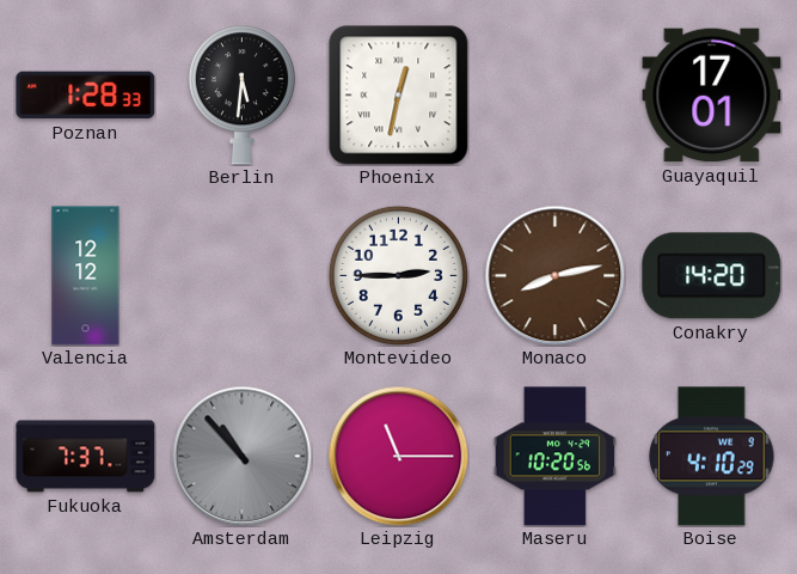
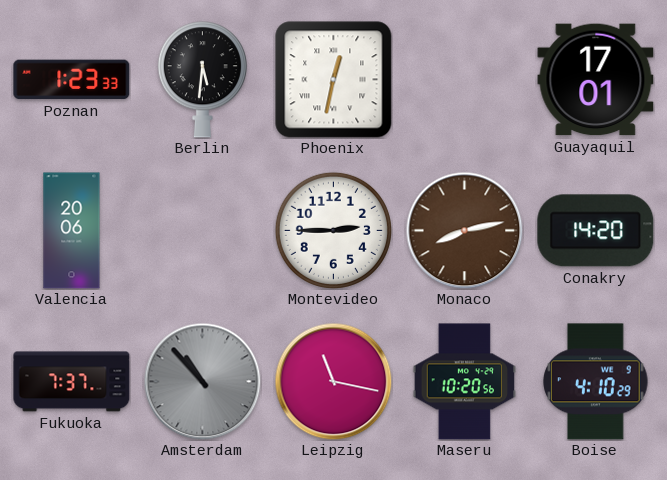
Poznan: 1:28 -> 1:23 (72, 80)
Valencia: 12:12 -> 20:06 (72, 231)
Leipzig: 11:15 -> 11:17 (333, 381)
